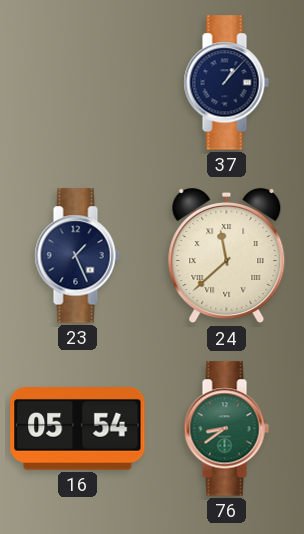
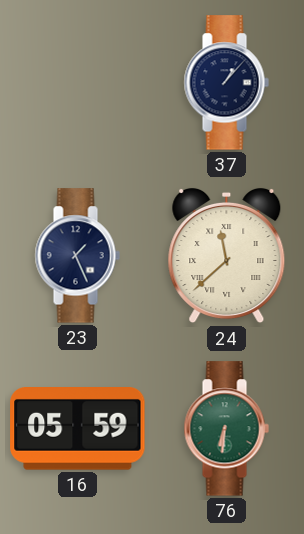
16: 05:54 -> 05:59 (78, 429)
76: 8:39 -> 6:31 (226, 429)
